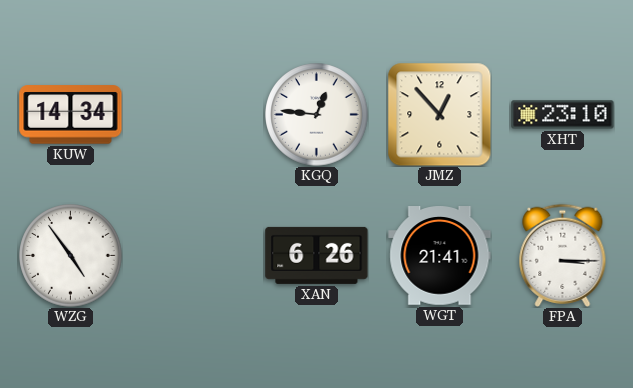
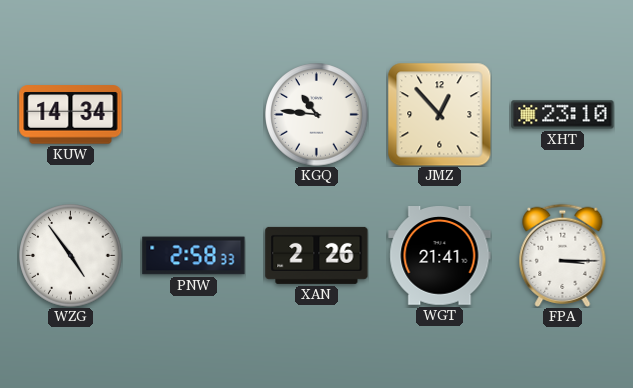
KGQ: 12:46 -> 10:46 (317, 115)
PNW: none -> 2:58 (194, 256)
XAN: 6:26 -> 2:26 (317, 255)
